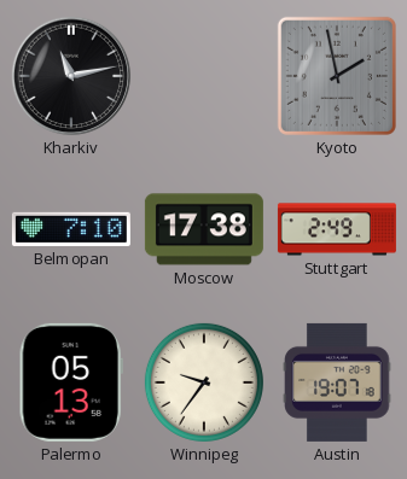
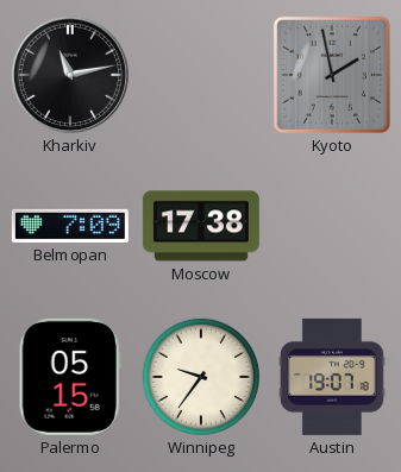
Belmopan: 7:10 -> 7:09 (70, 226)
Stuttgart: 2:49 -> none (337, 229)
Palermo: 05:13 -> 05:15 (70, 377)
